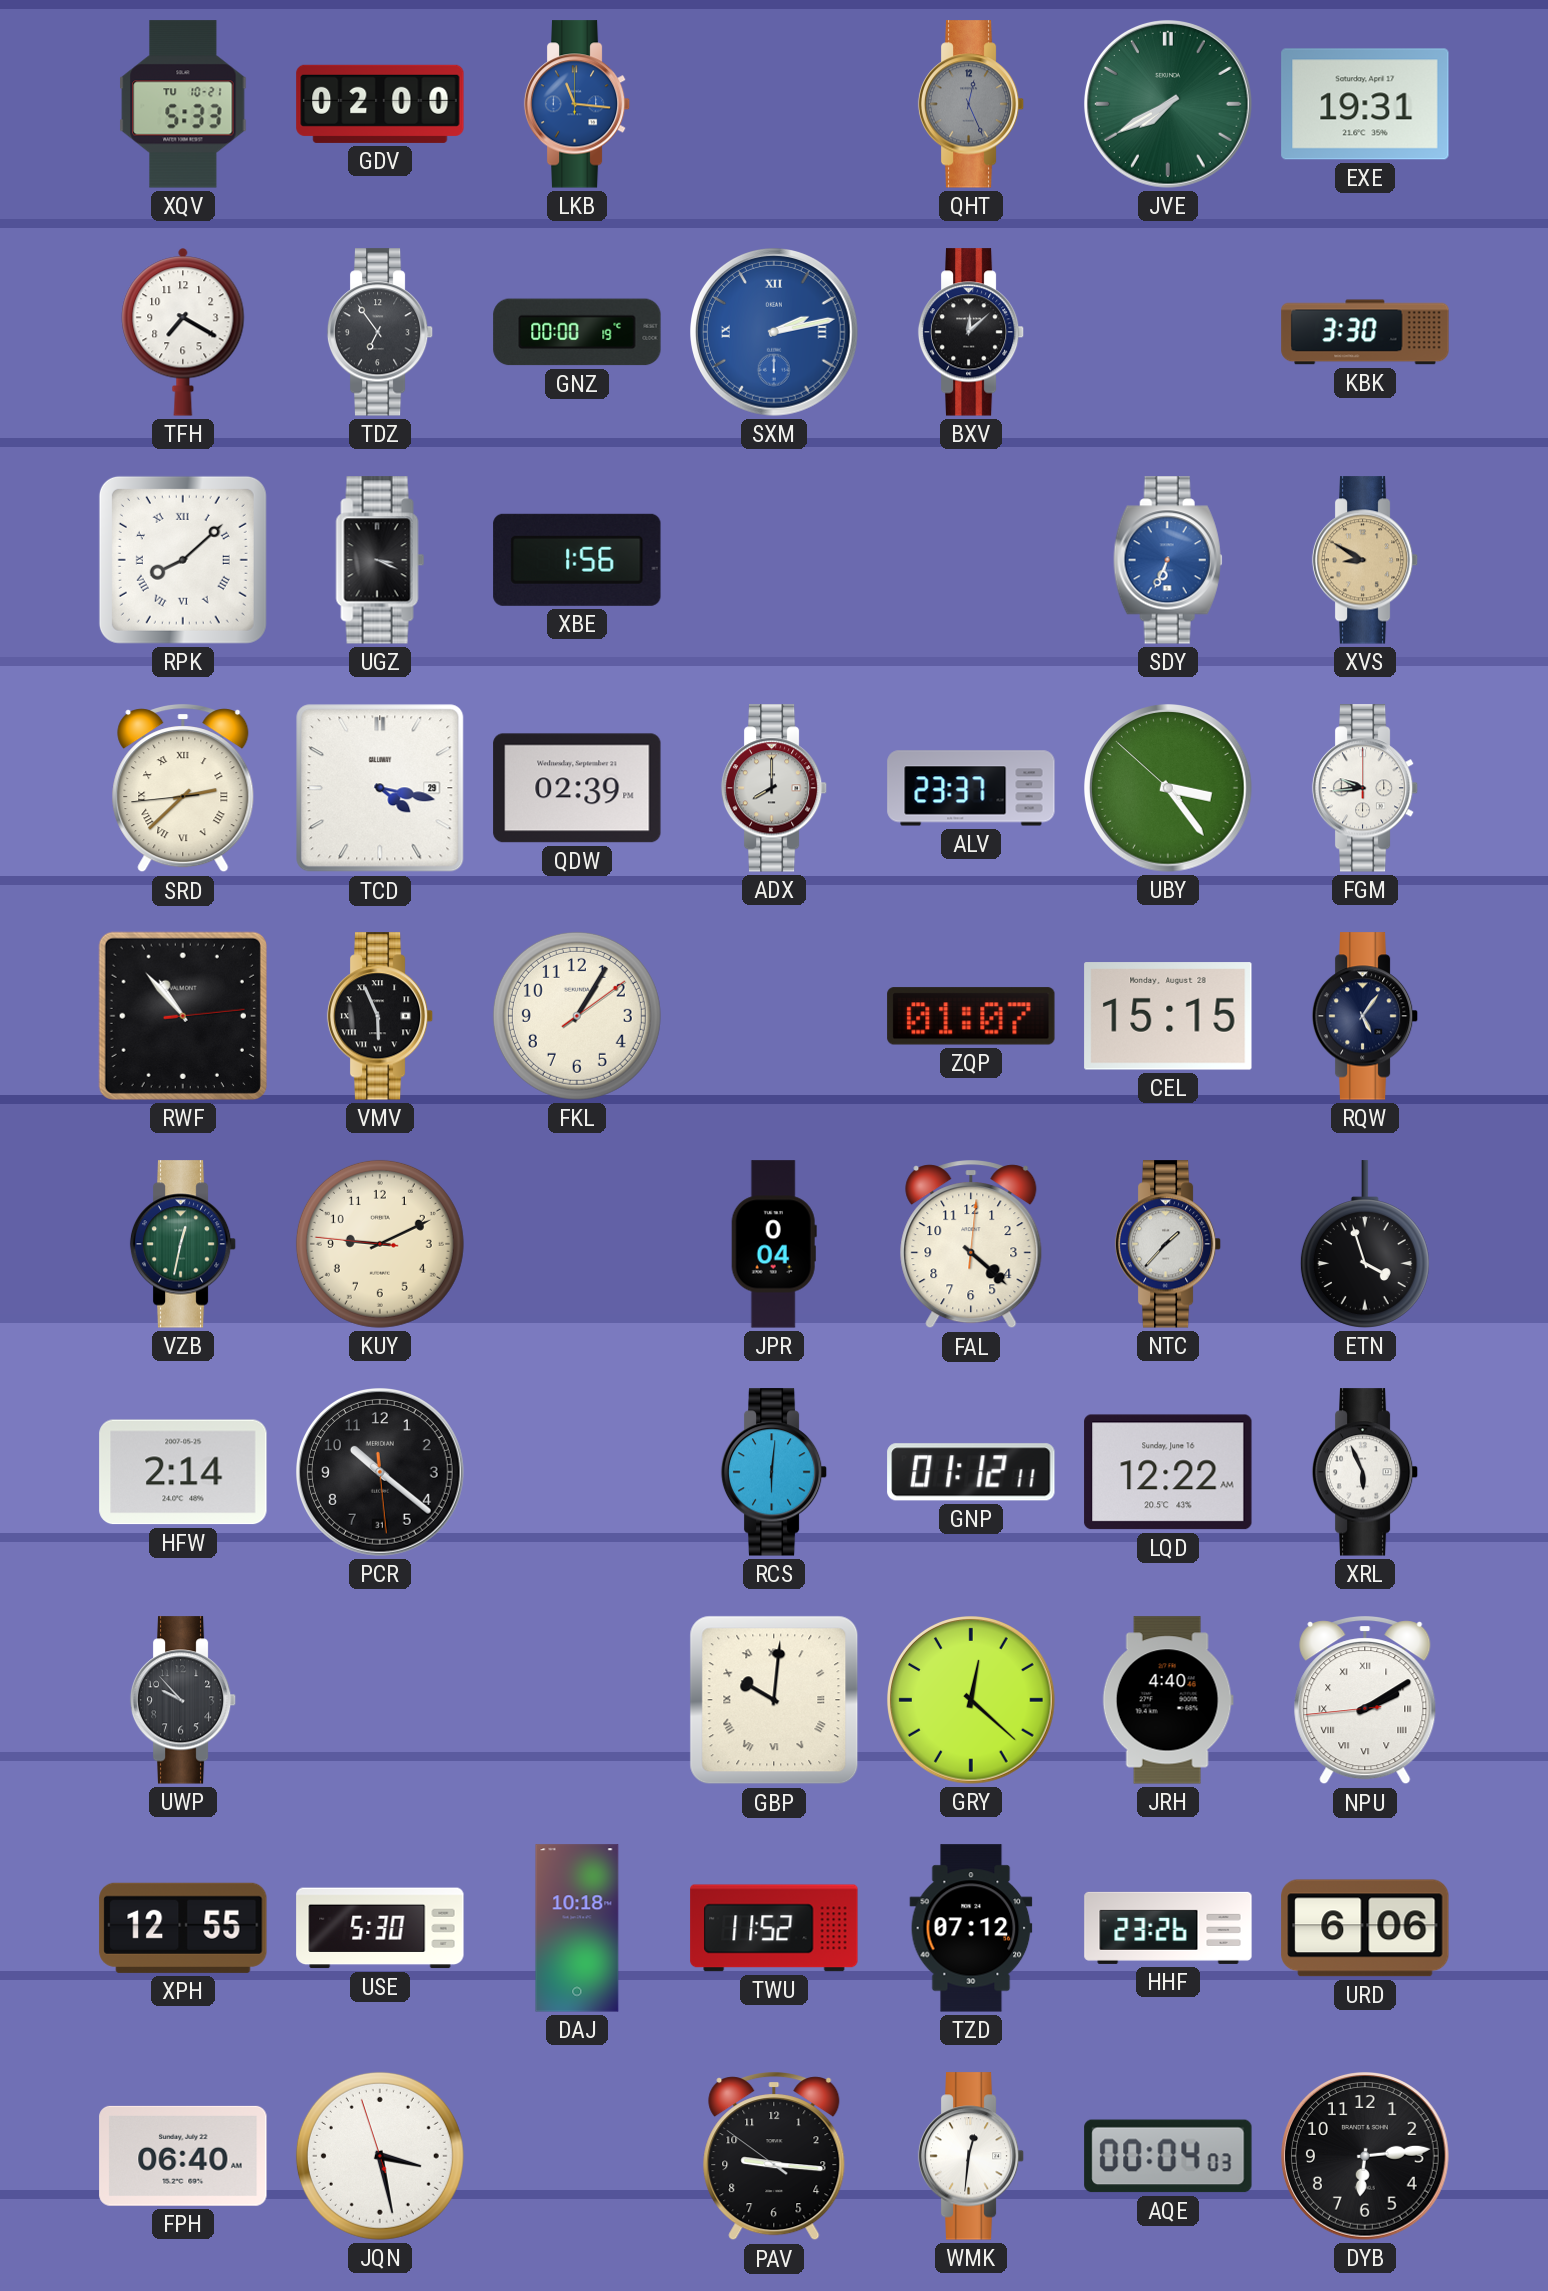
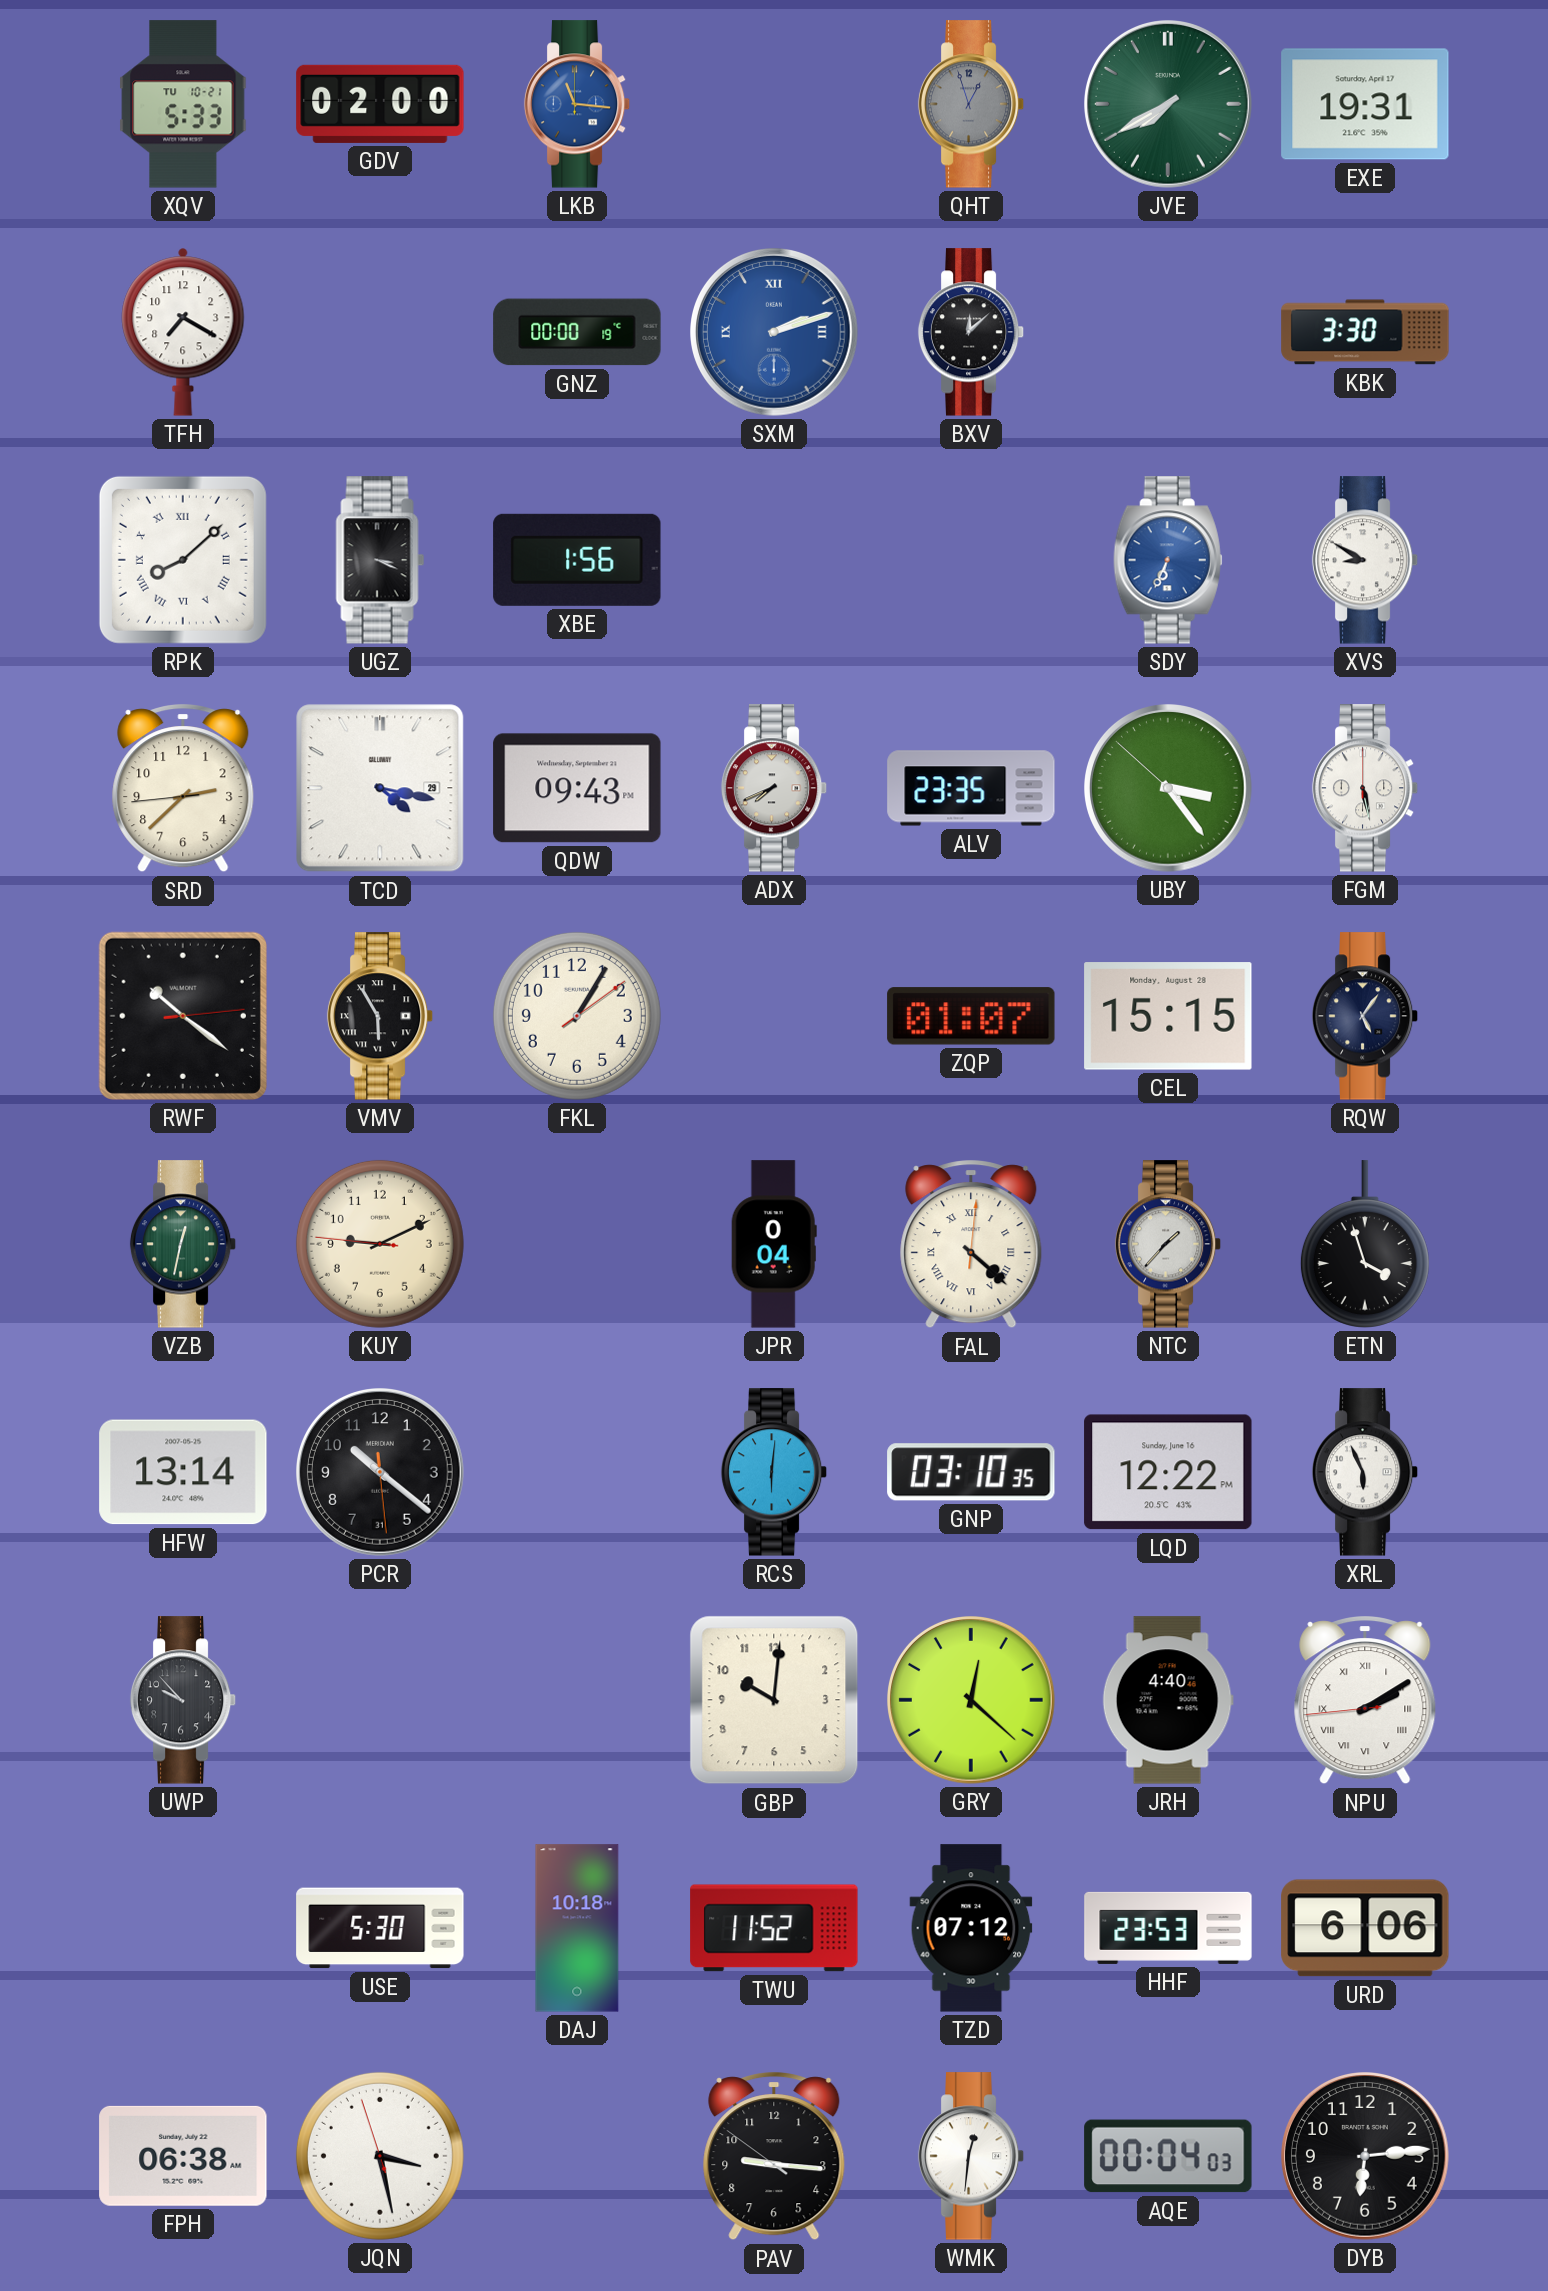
QHT: 12:26 -> 12:57 (971, 104)
TDZ: 6:54 -> none (380, 332)
SXM: 2:13 -> 2:12 (775, 333)
XVS dial: champagne -> white (1365, 560)
SRD numerals: Roman -> Arabic (183, 789)
QDW: 02:39 -> 09:43 (577, 788)
ADX: 8:00 -> 7:41 (774, 788)
ALV: 23:37 -> 23:35 (971, 788)
FGM: 9:44 -> 5:28 (1365, 788)
RWF: 10:53 -> 10:21 (183, 1016)
VMV: 5:56 -> 5:55 (380, 1016)
FAL numerals: Arabic -> Roman (971, 1245)
HFW: 2:14 -> 13:14 (183, 1472)
GNP: 01:12 -> 03:10 (971, 1472)
LQD: 12:22 AM -> 12:22 PM (1168, 1472)
GBP numerals: Roman -> Arabic (774, 1700)
XPH: 12:55 -> none (183, 1928)
HHF: 23:26 -> 23:53 (1168, 1928)
FPH: 06:40 -> 06:38 (183, 2156)
